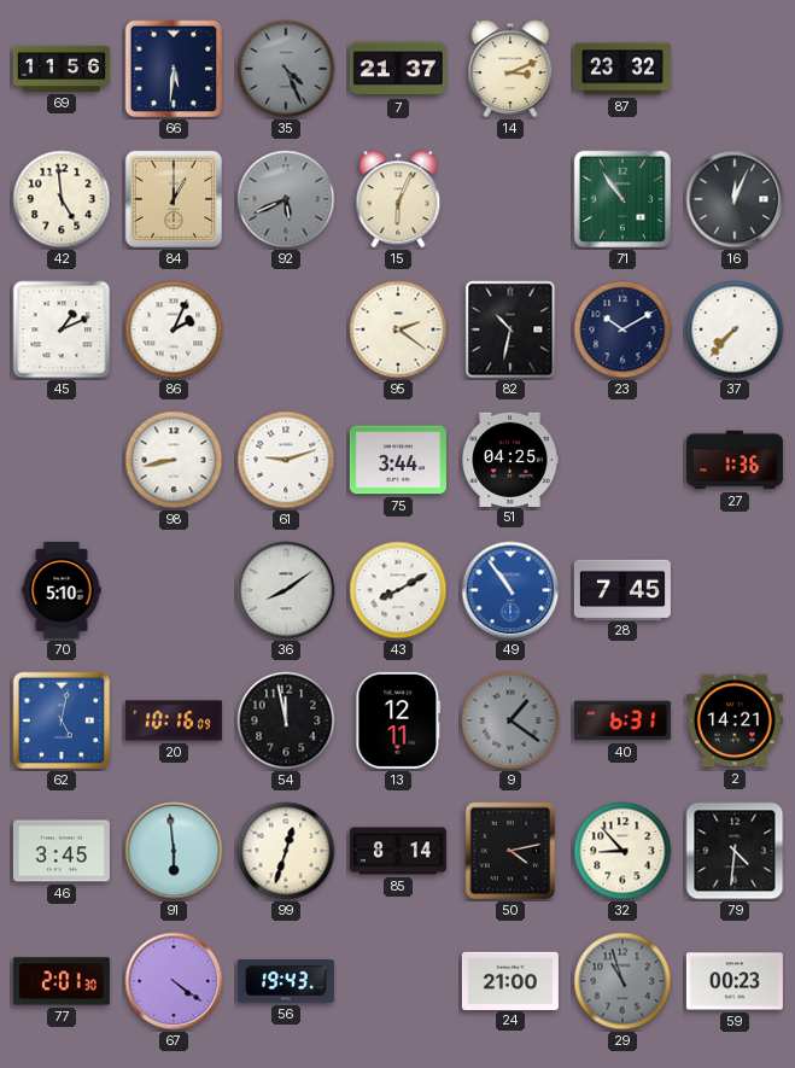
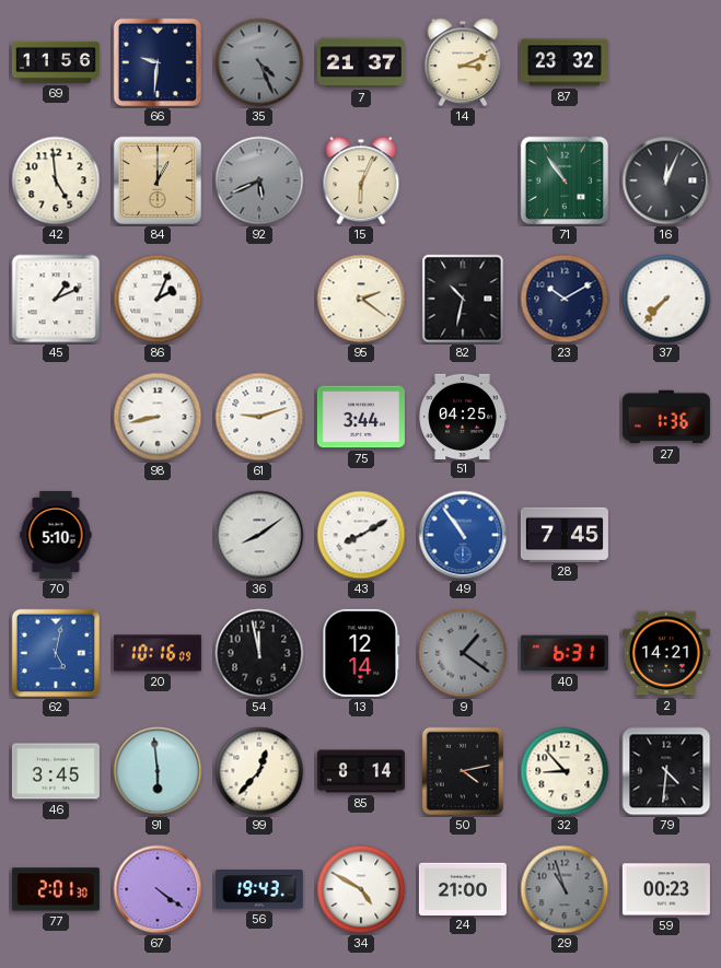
66: 5:31 -> 9:31 (158, 62)
13: 12:11 -> 12:14 (361, 653)
99: 12:33 -> 12:37 (259, 771)
34: none -> 4:50 (361, 889)
